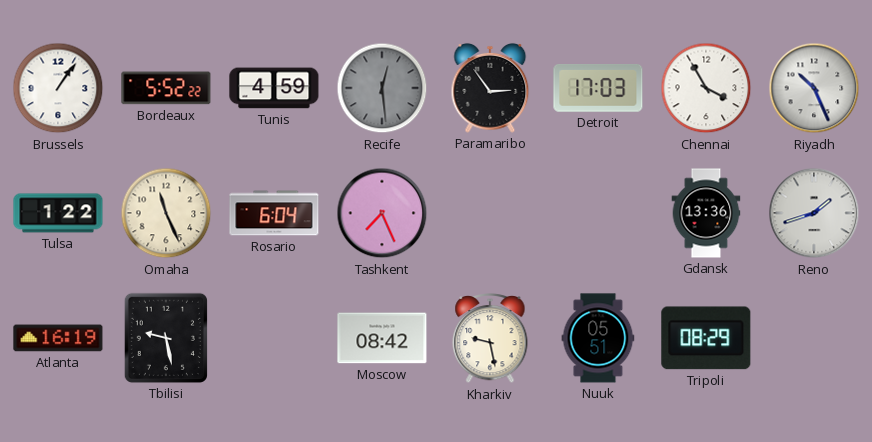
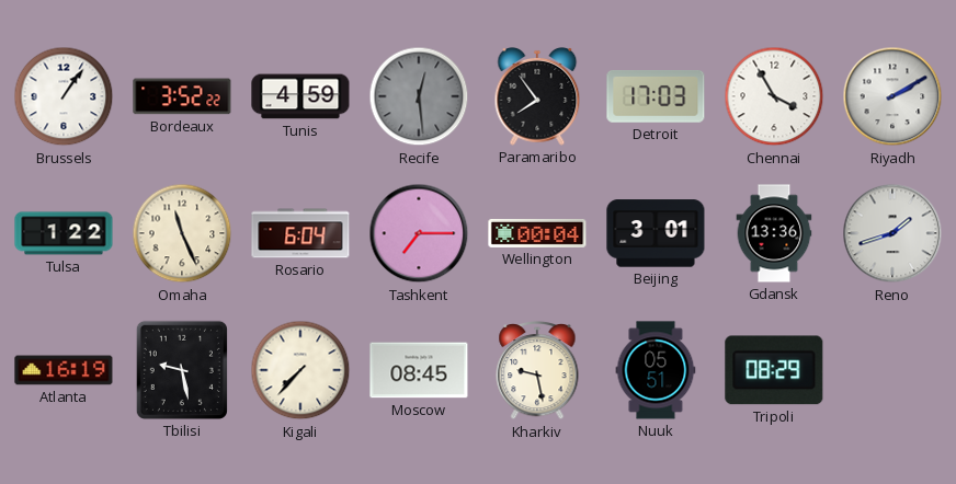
Bordeaux: 5:52 -> 3:52 (182, 96)
Paramaribo: 2:54 -> 7:54 (537, 96)
Riyadh: 10:26 -> 2:10 (892, 96)
Tashkent: 7:26 -> 7:15 (419, 233)
Wellington: none -> 00:04 (537, 233)
Beijing: none -> 3:01 (656, 233)
Kigali: none -> 7:37 (300, 370)
Moscow: 08:42 -> 08:45 (419, 370)
